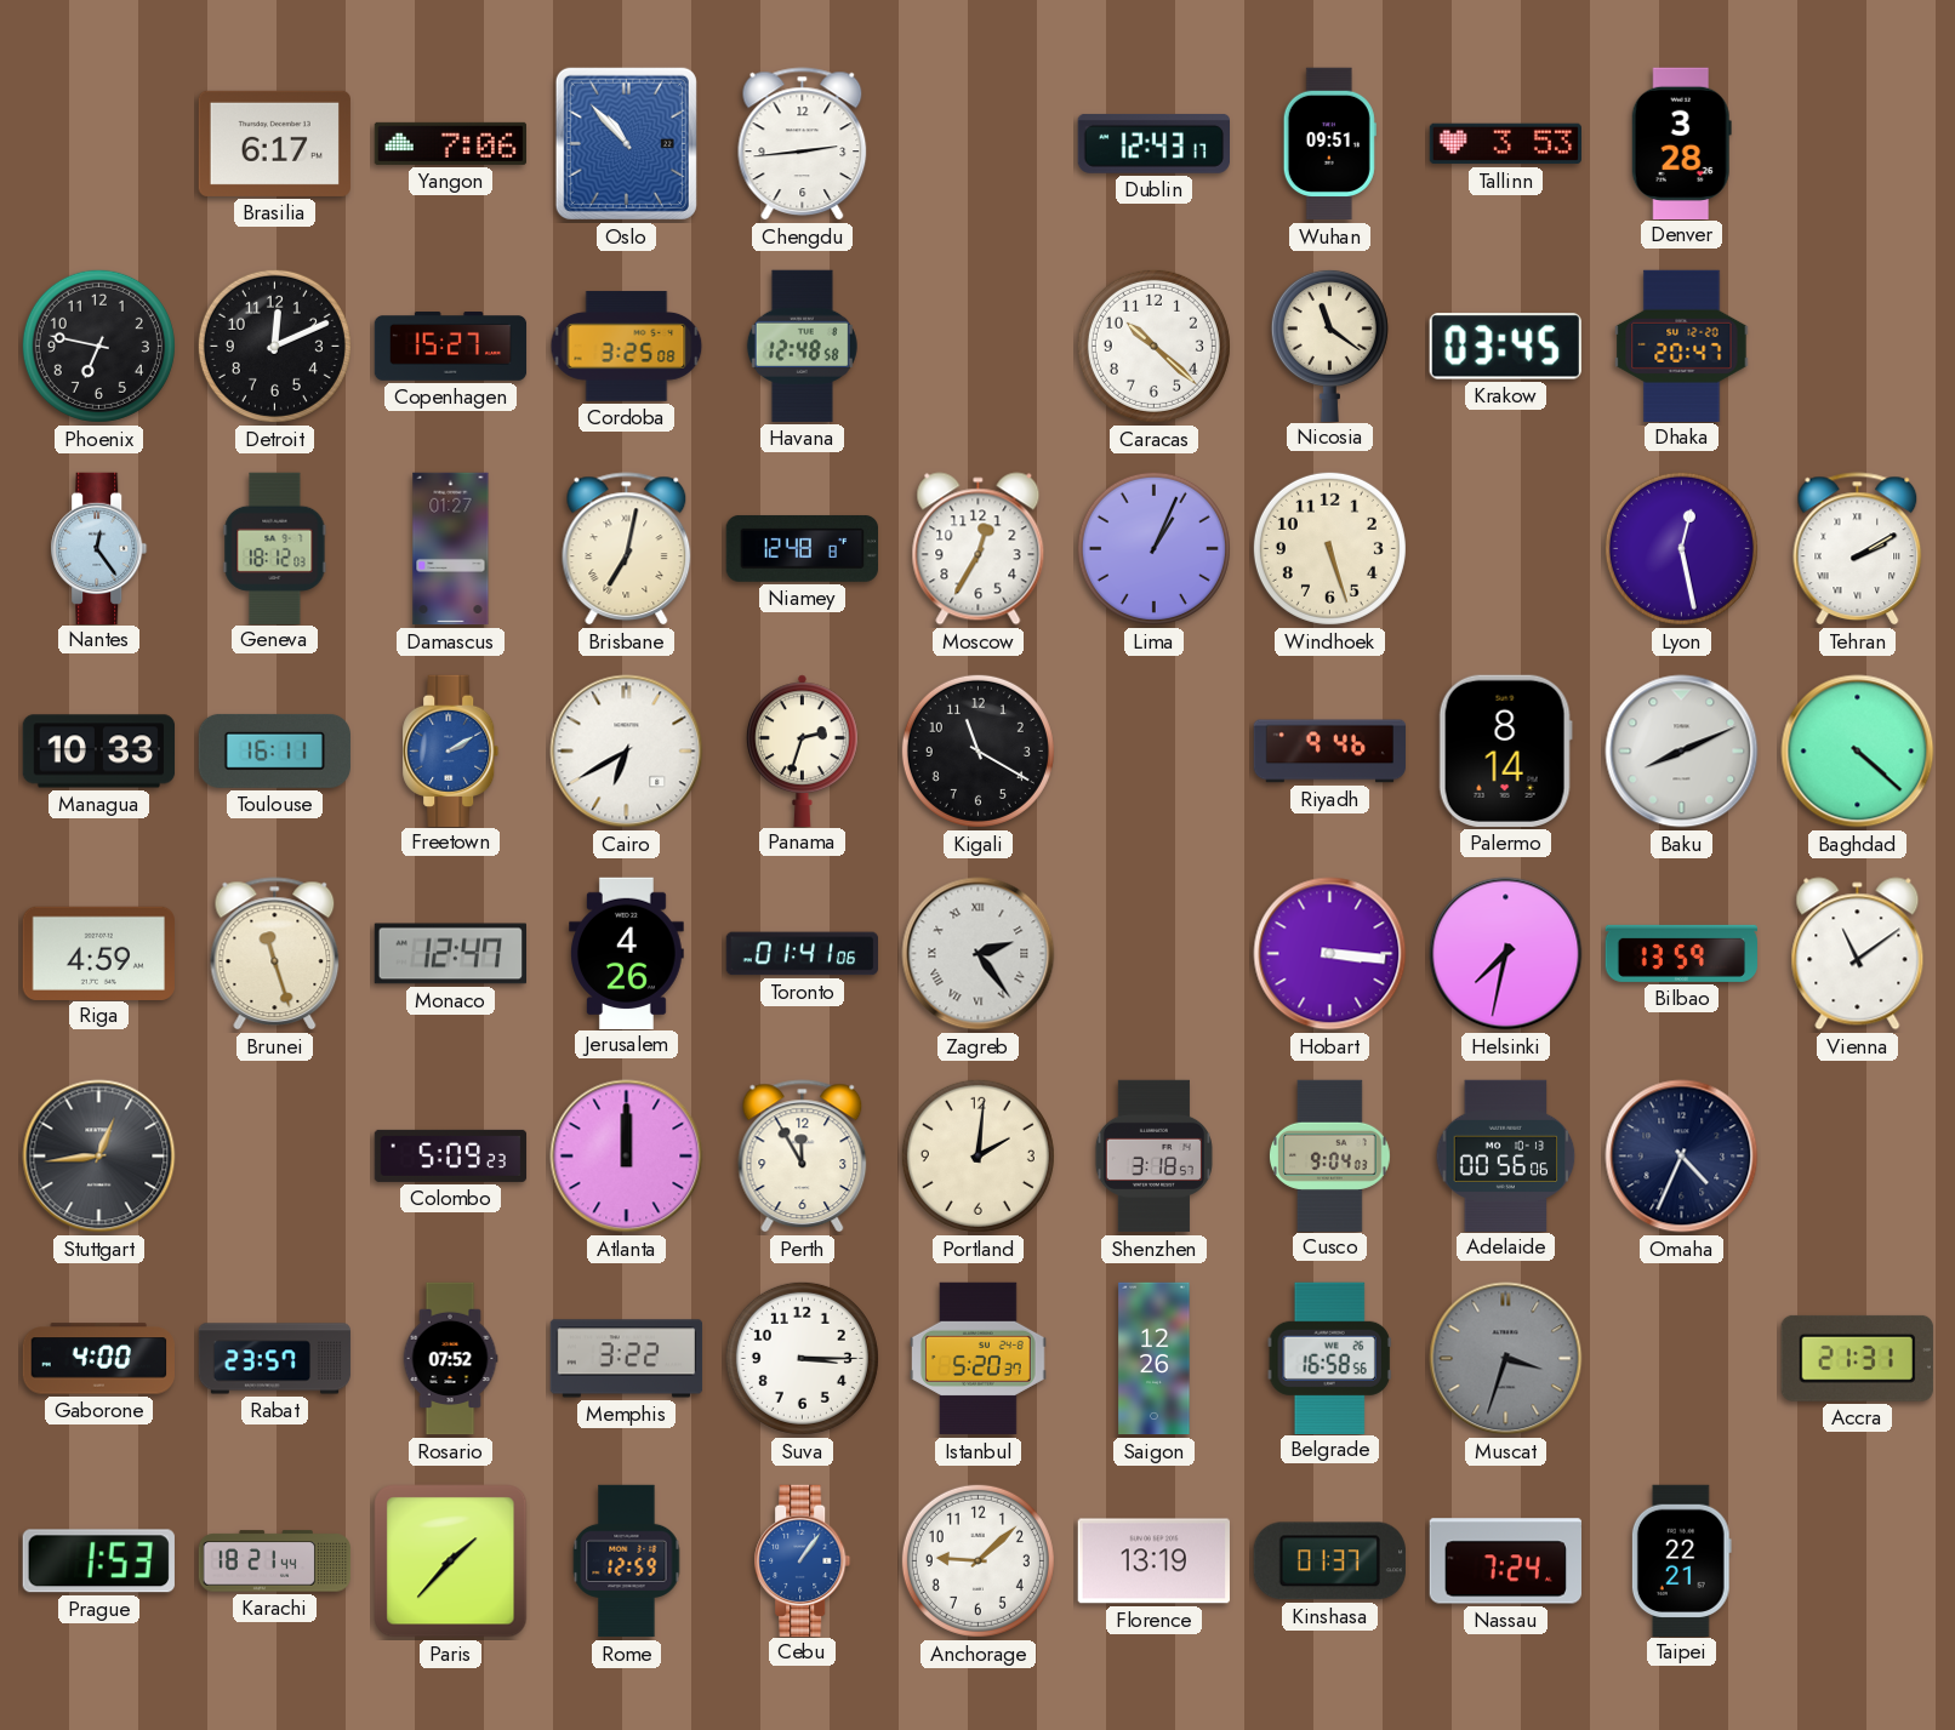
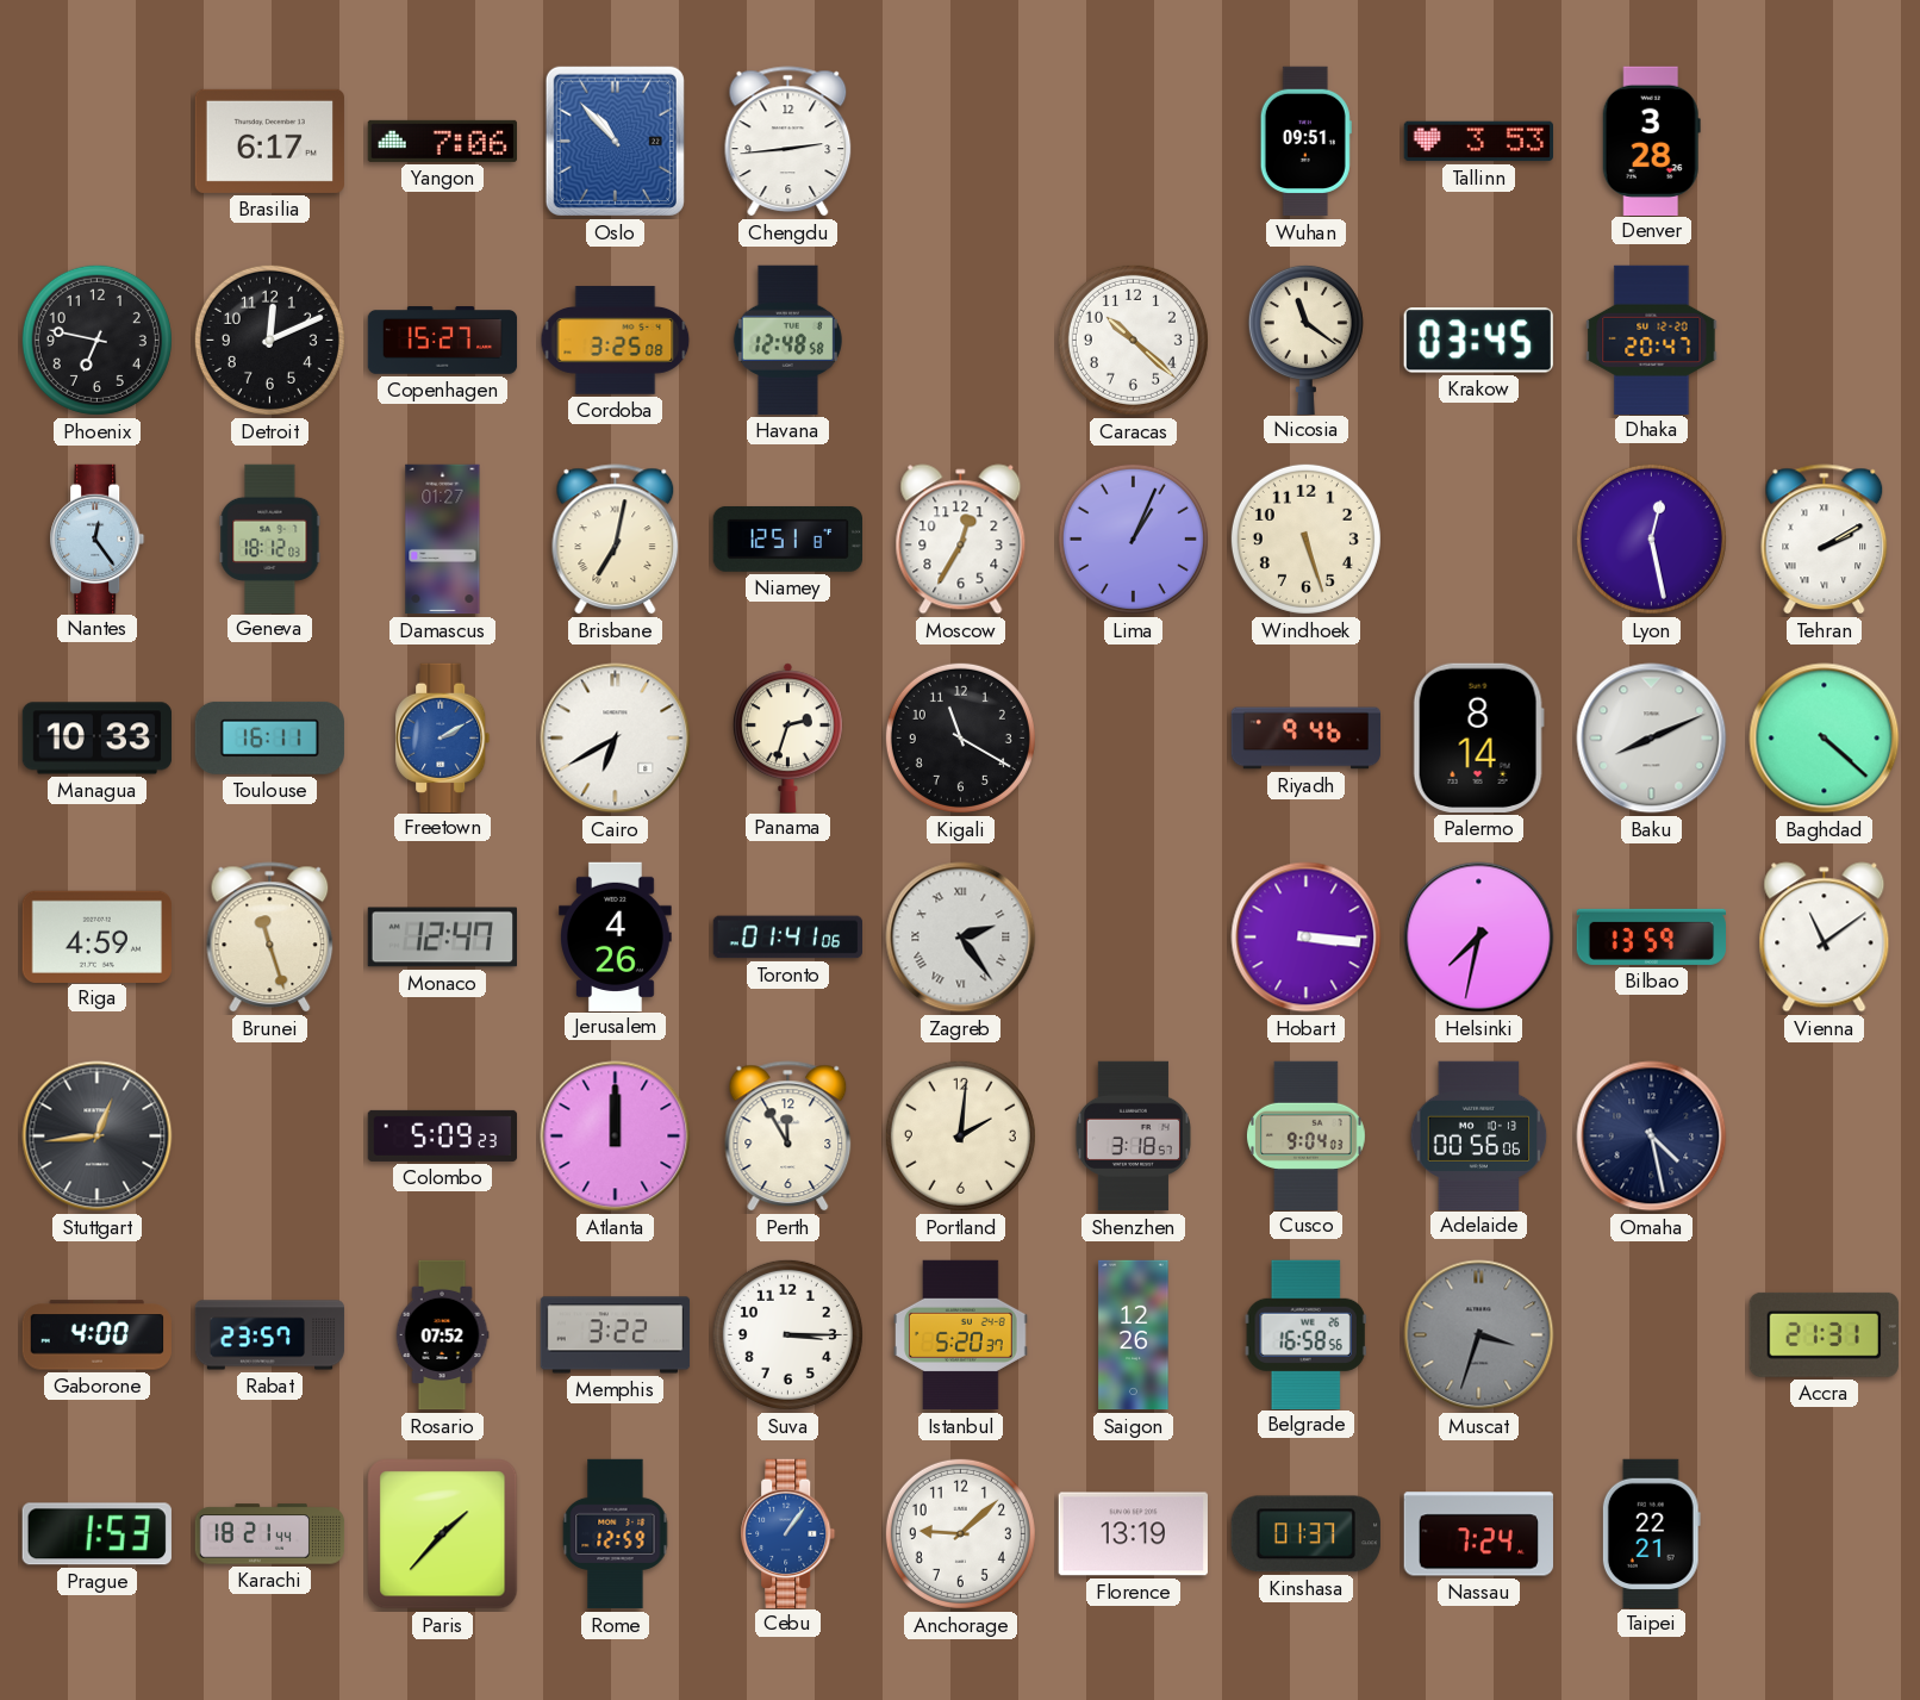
Dublin: 12:43 -> none (1153, 143)
Niamey: 12:48 -> 12:51 (787, 538)
Omaha: 4:34 -> 4:28 (1652, 1137)
